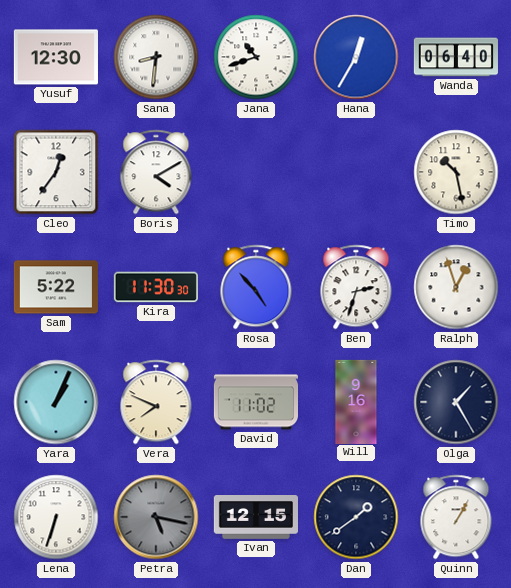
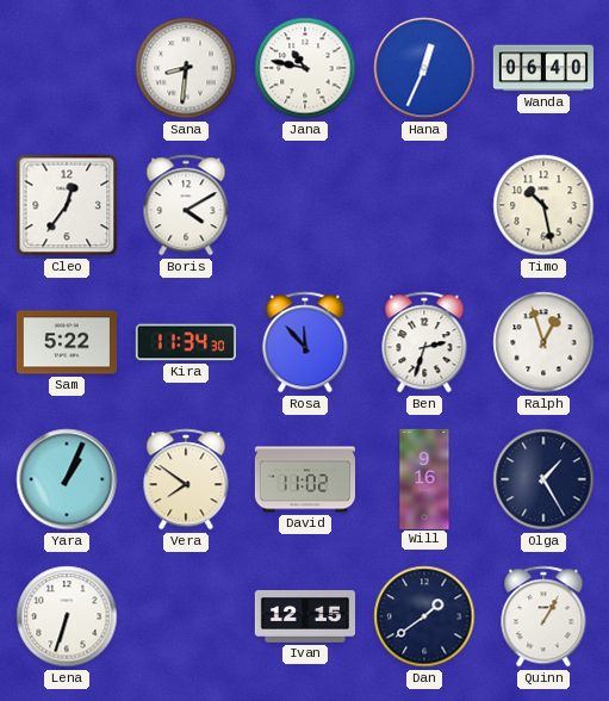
Yusuf: 12:30 -> none (56, 57)
Jana: 10:42 -> 10:47 (305, 68)
Hana: 12:35 -> 12:34 (424, 68)
Kira: 11:30 -> 11:34 (186, 342)
Rosa: 4:53 -> 11:53 (305, 342)
Vera: 7:49 -> 7:51 (186, 479)
Petra: 5:17 -> none (156, 517)
